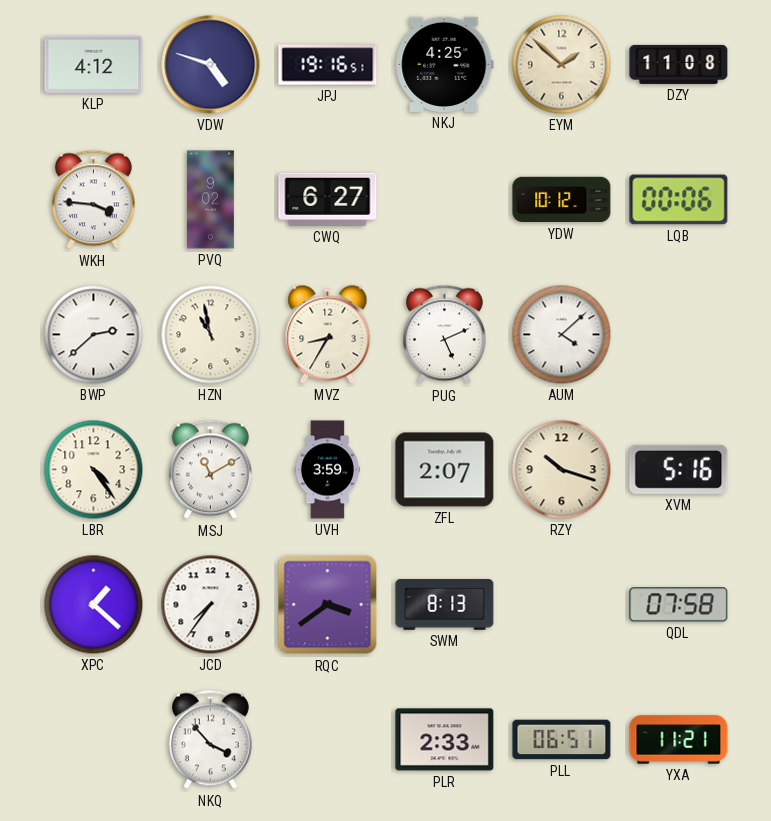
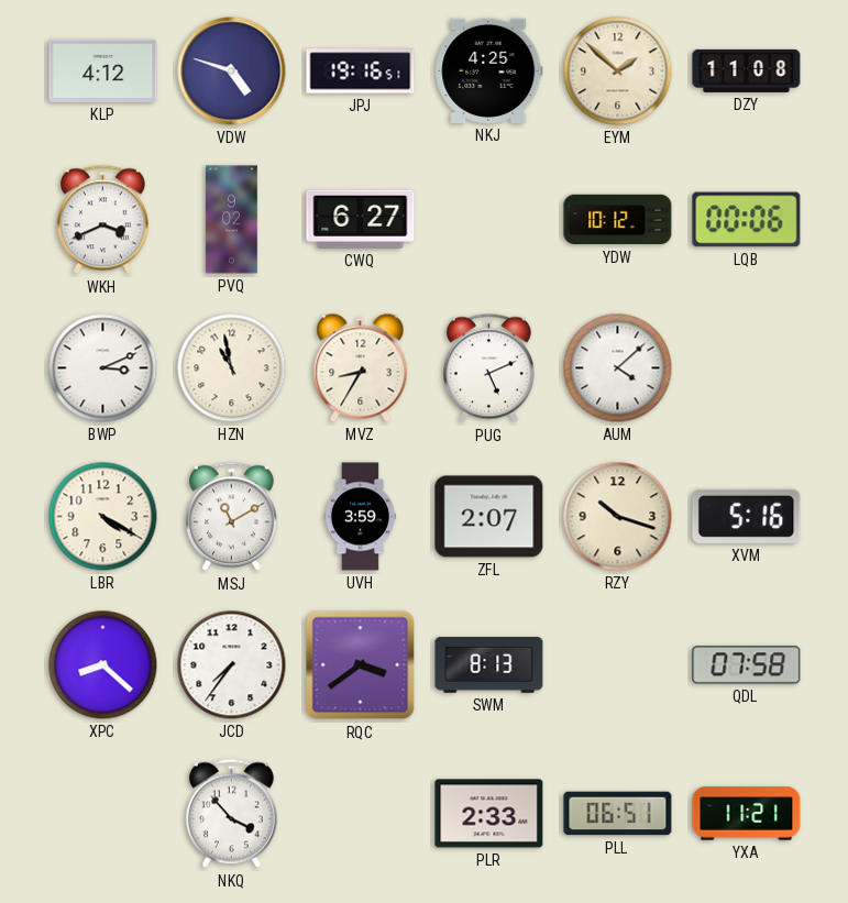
WKH: 3:46 -> 3:41 (102, 220)
BWP: 2:38 -> 3:11 (103, 368)
LBR: 4:24 -> 4:20 (103, 517)
XPC: 1:22 -> 8:22 (103, 665)
